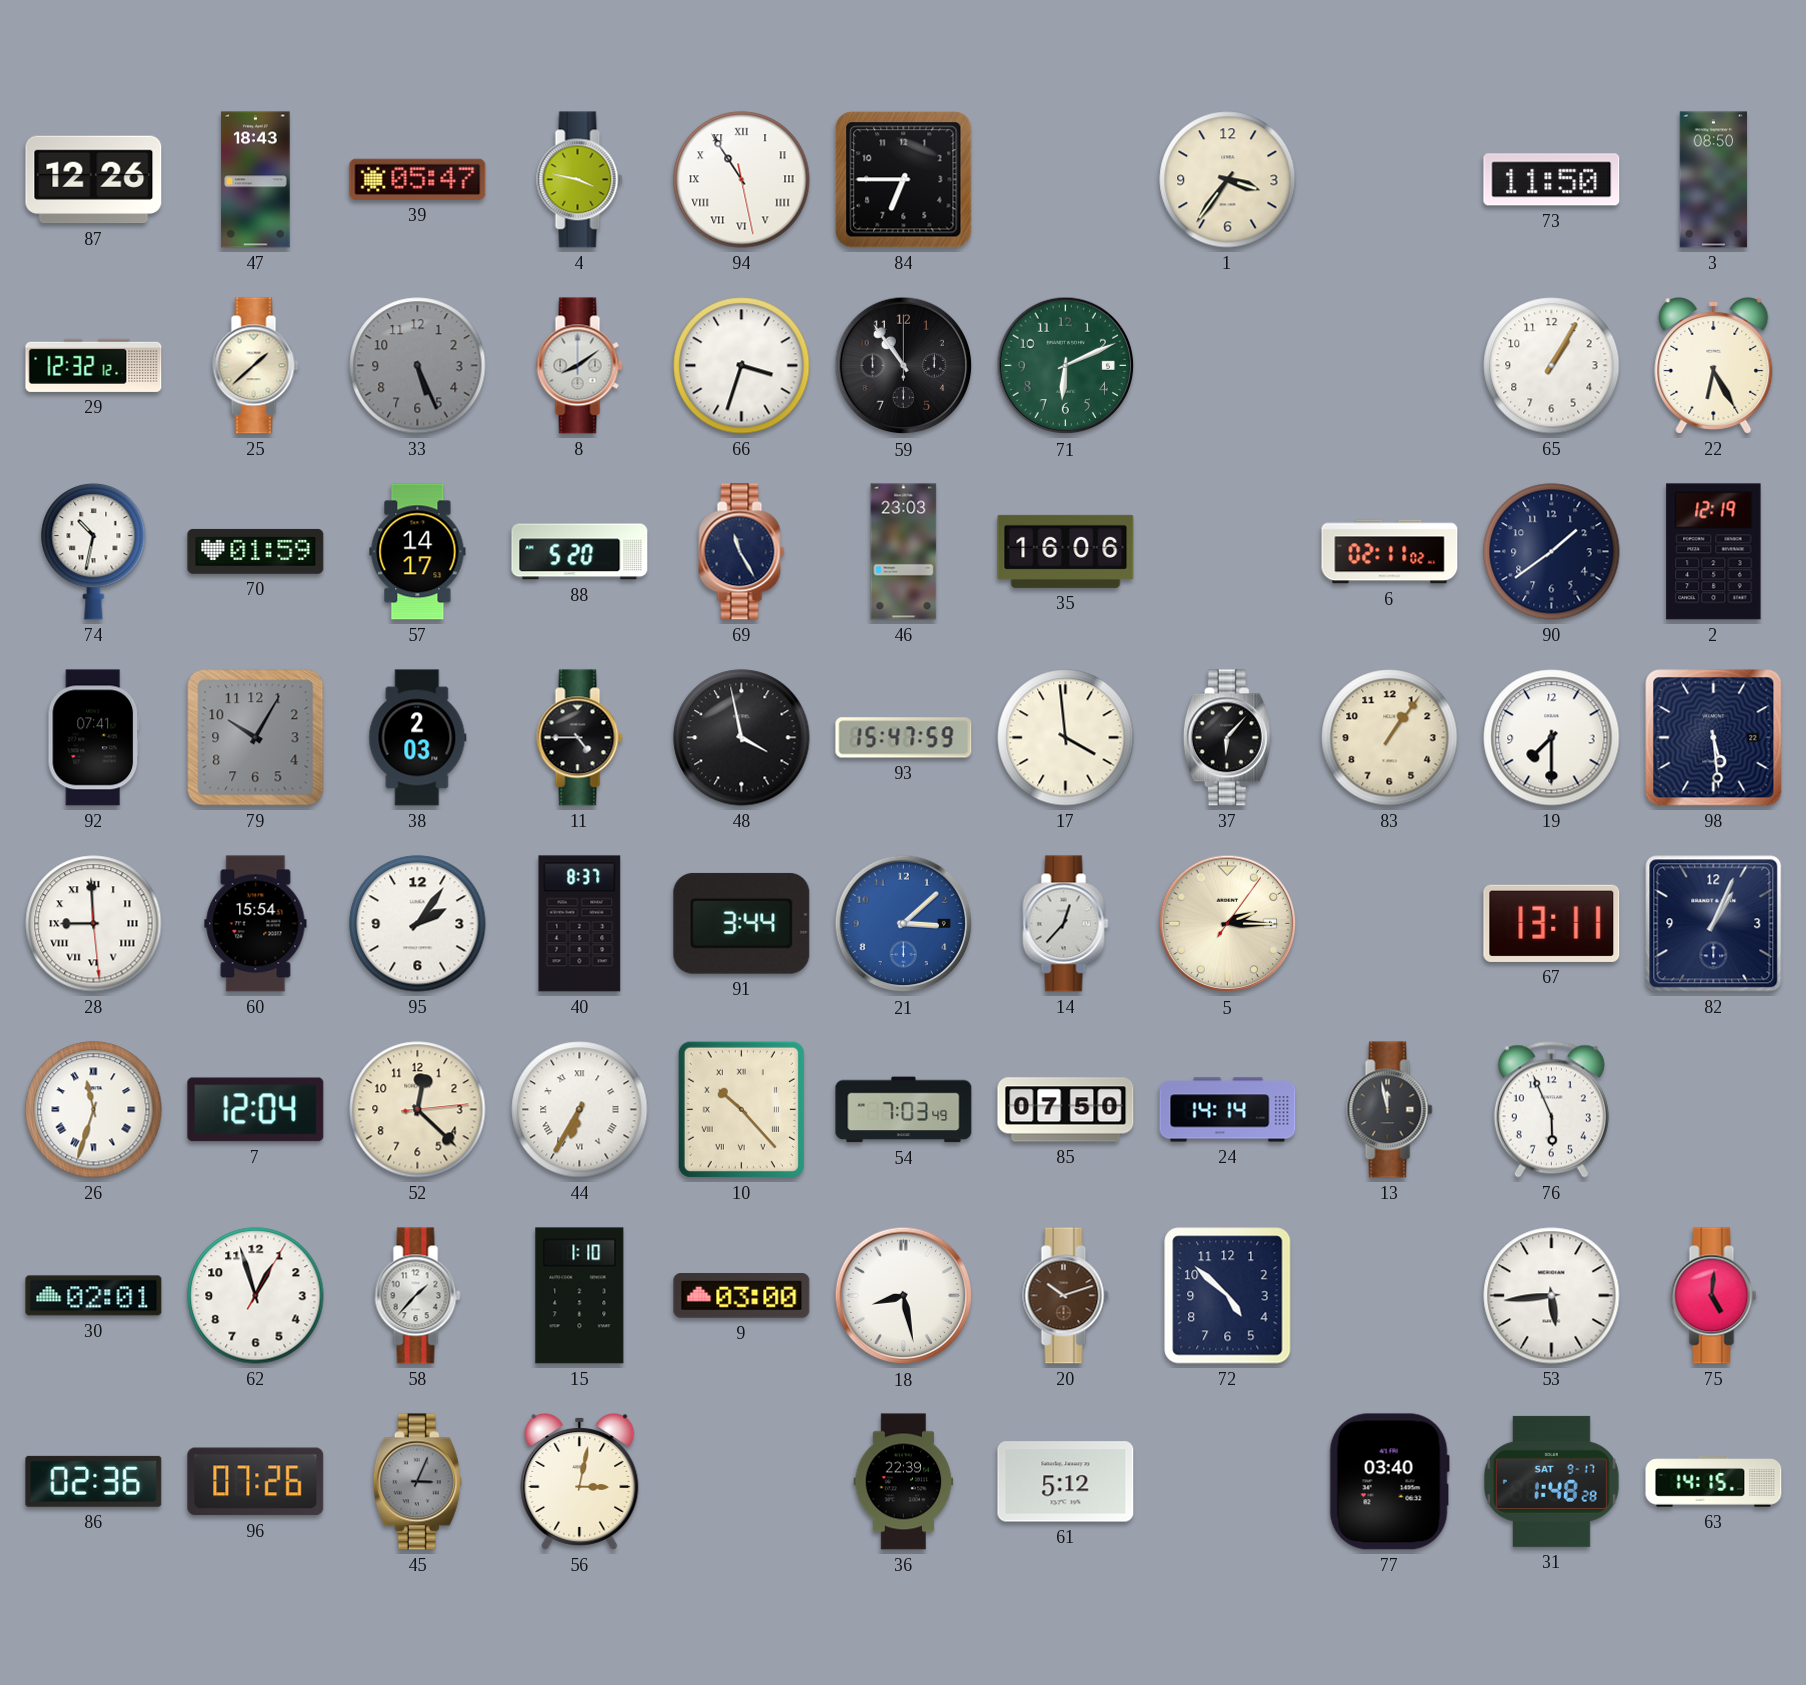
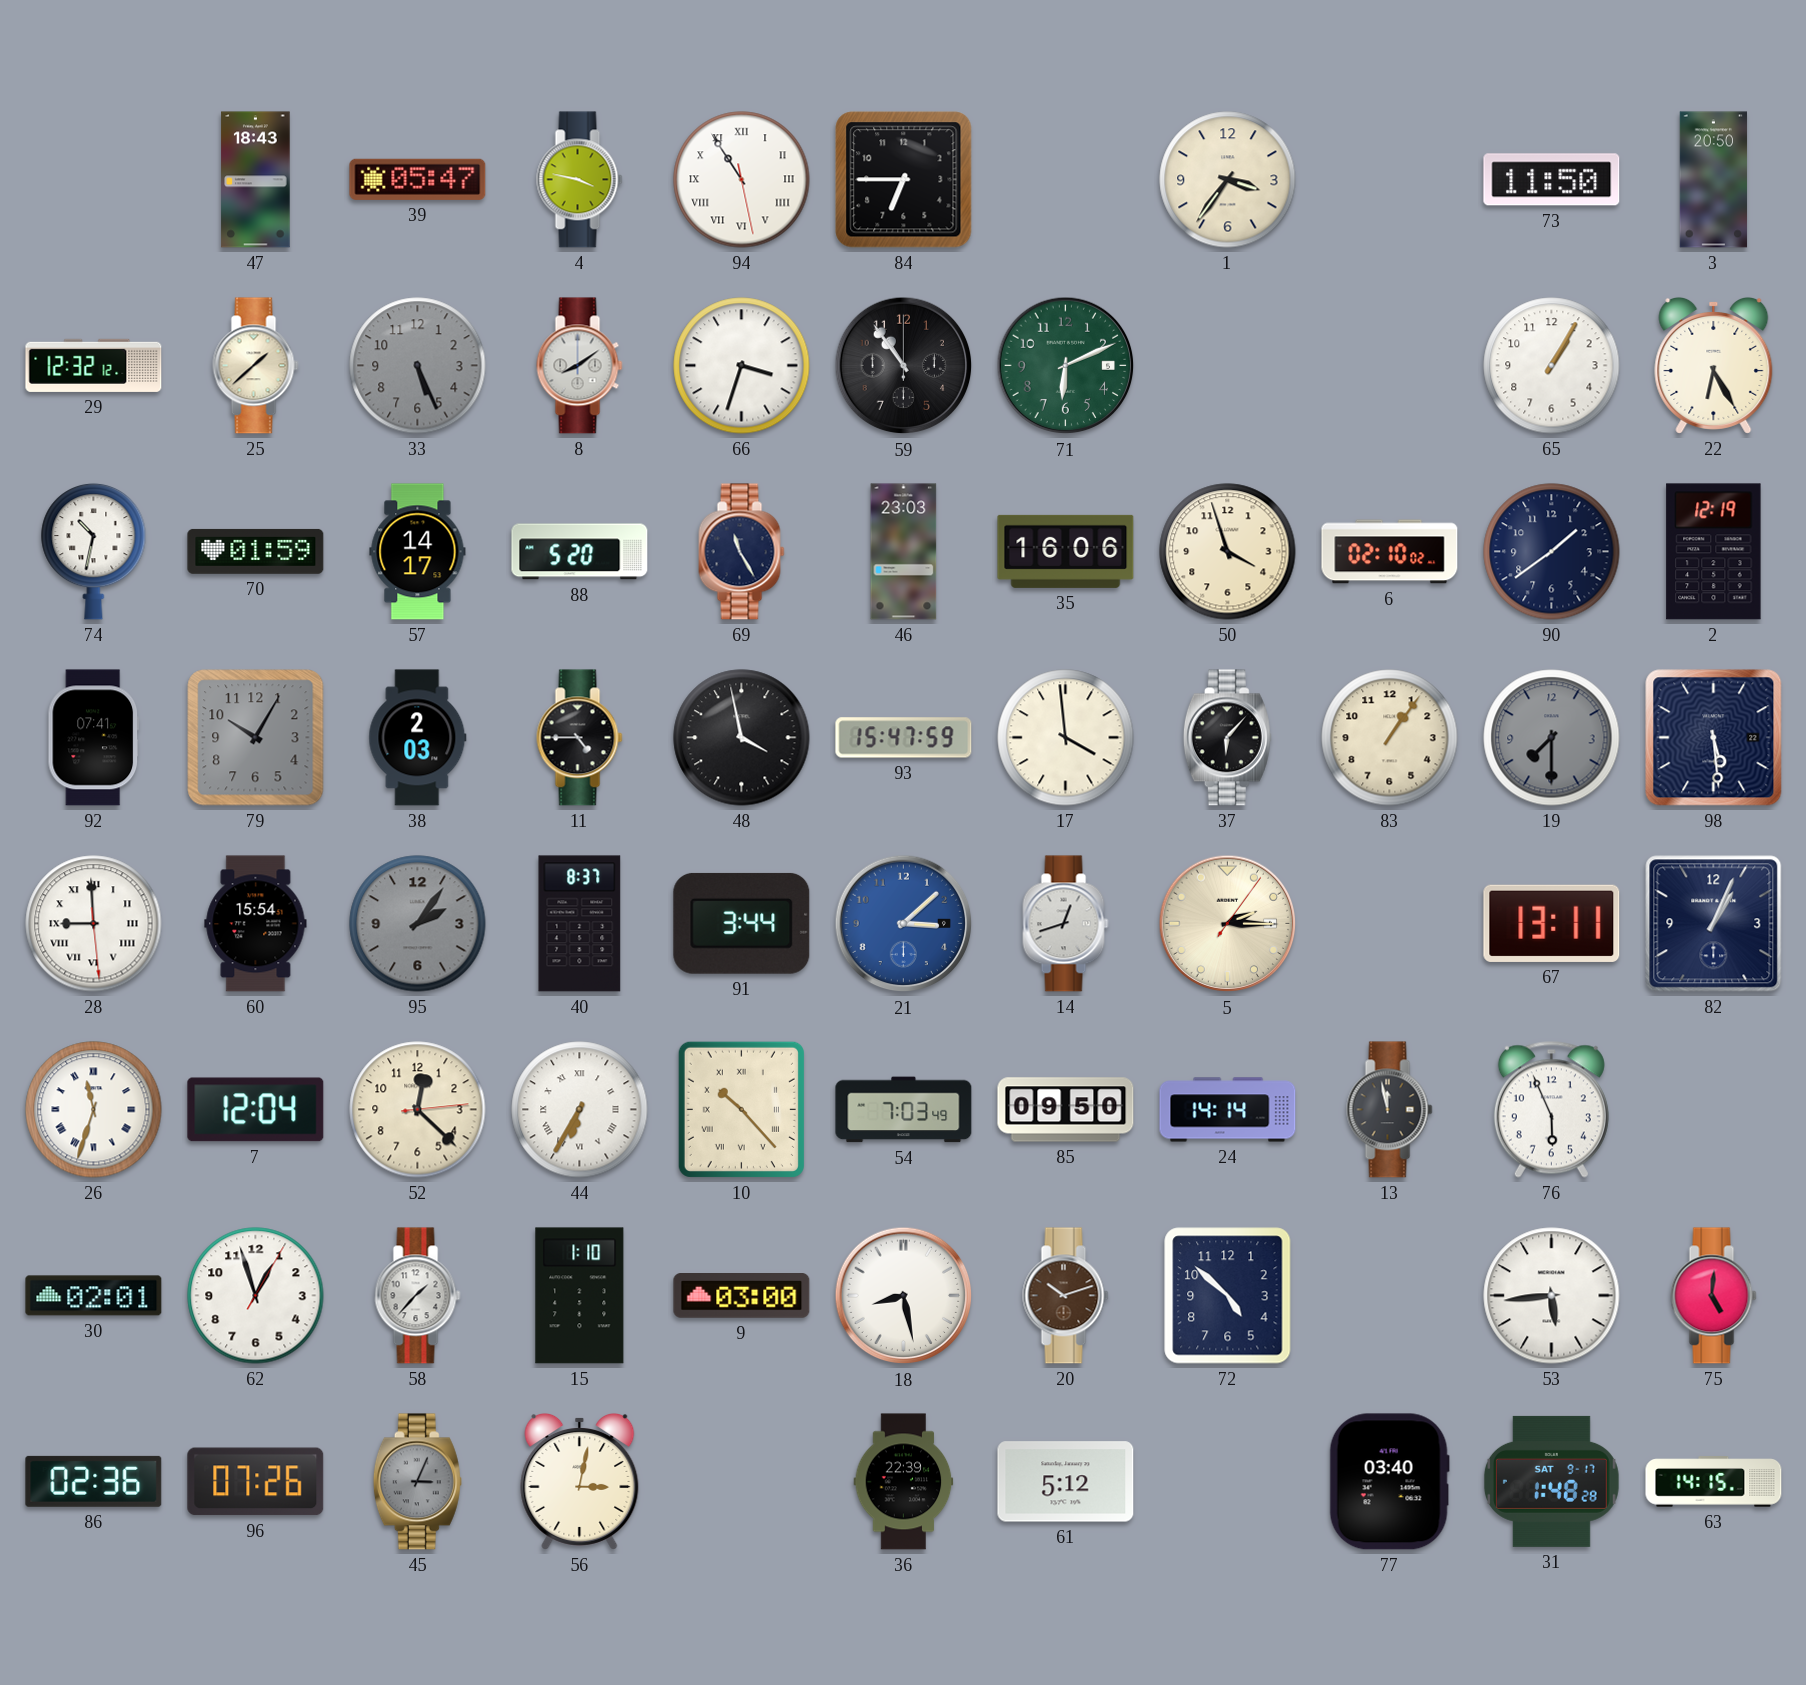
87: 12:26 -> none (94, 180)
3: 08:50 -> 20:50 (1714, 180)
50: none -> 3:57 (1228, 552)
6: 02:11 -> 02:10 (1390, 552)
19 dial: white -> grey (1552, 738)
95 dial: white -> grey (418, 924)
14: 12:37 -> 12:42 (1066, 924)
85: 07:50 -> 09:50 (1066, 1110)
